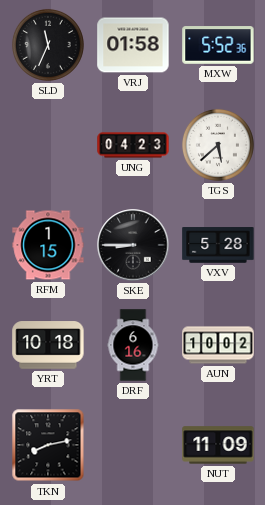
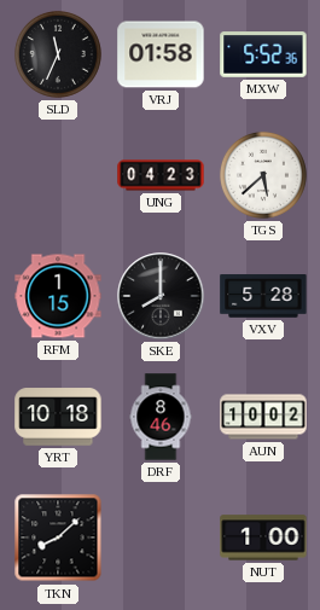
SKE: 8:45 -> 8:00 (161, 296)
DRF: 6:16 -> 8:46 (161, 417)
TKN: 8:13 -> 8:08 (58, 538)
NUT: 11:09 -> 1:00 (263, 538)
